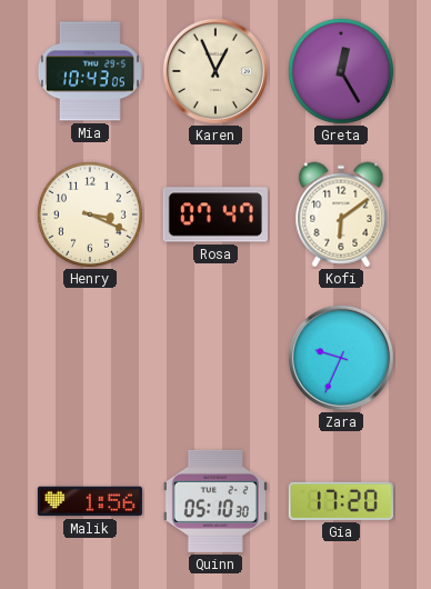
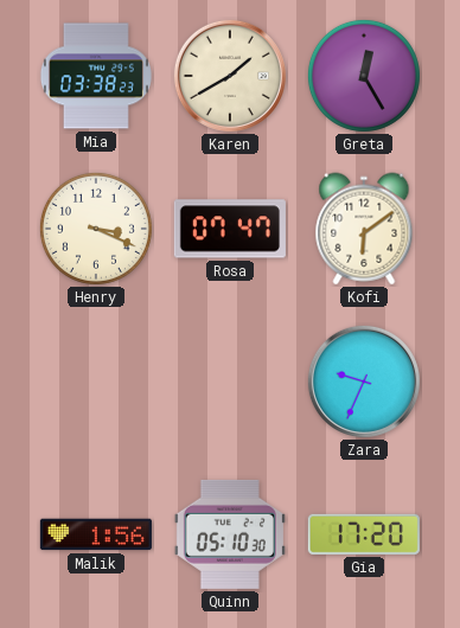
Mia: 10:43 -> 03:38 (96, 76)
Karen: 12:56 -> 1:40 (230, 76)
